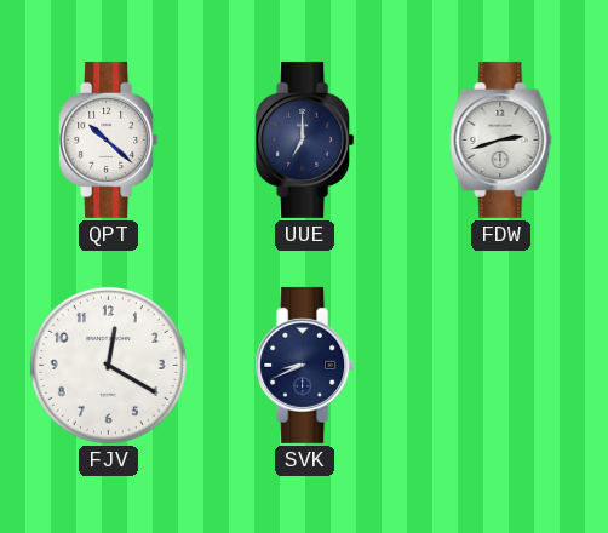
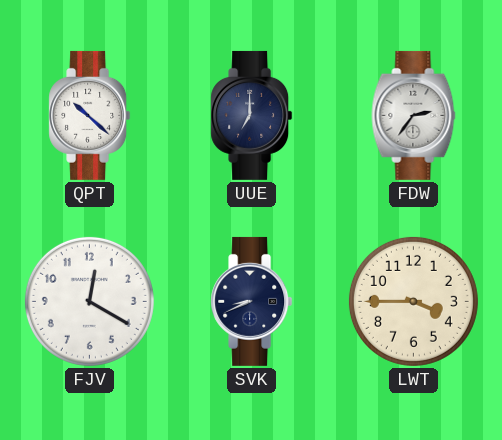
FDW: 2:42 -> 2:36 (414, 115)
LWT: none -> 3:45 (413, 301)
